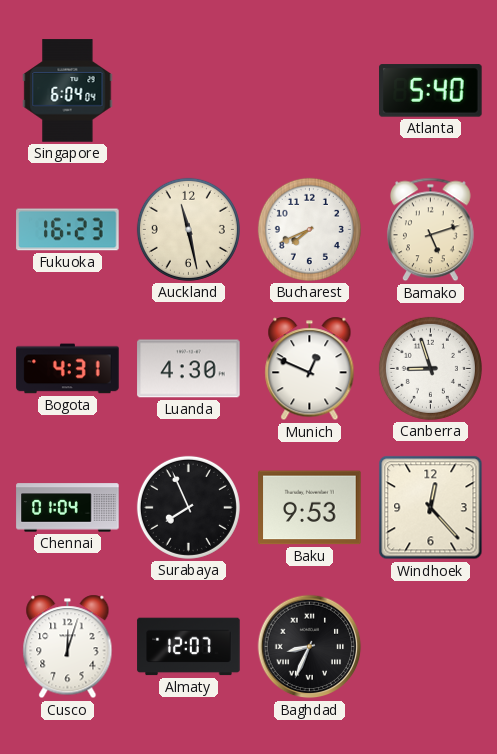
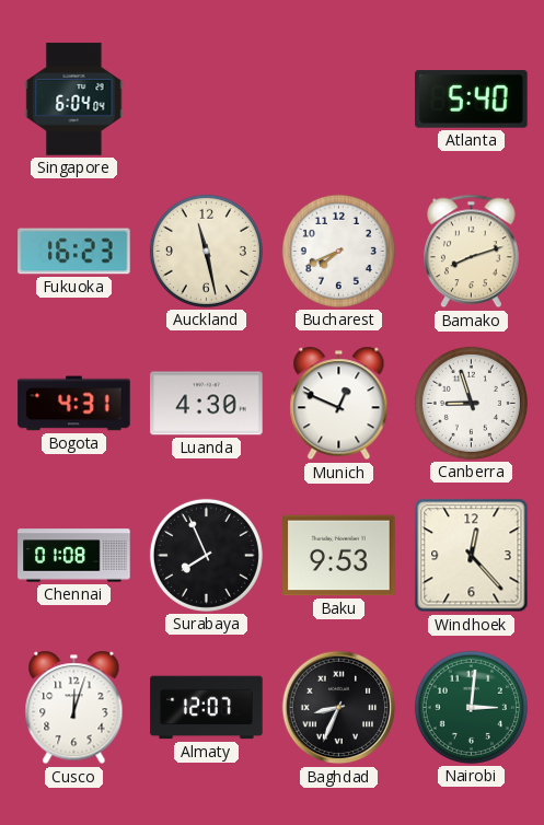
Bamako: 5:12 -> 8:12 (471, 252)
Chennai: 01:04 -> 01:08 (74, 556)
Nairobi: none -> 3:01 (471, 707)
